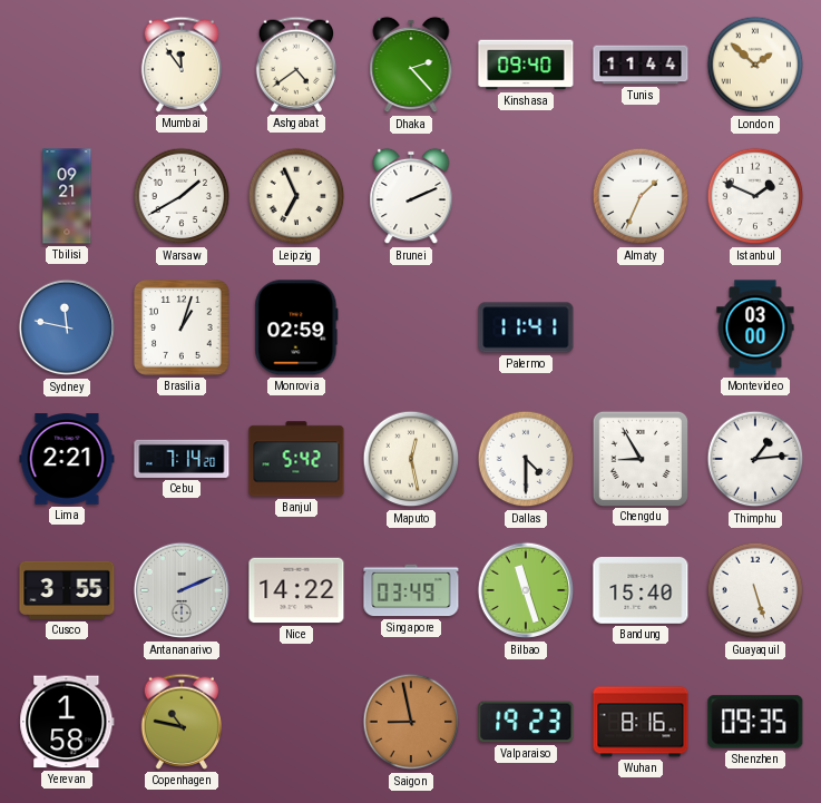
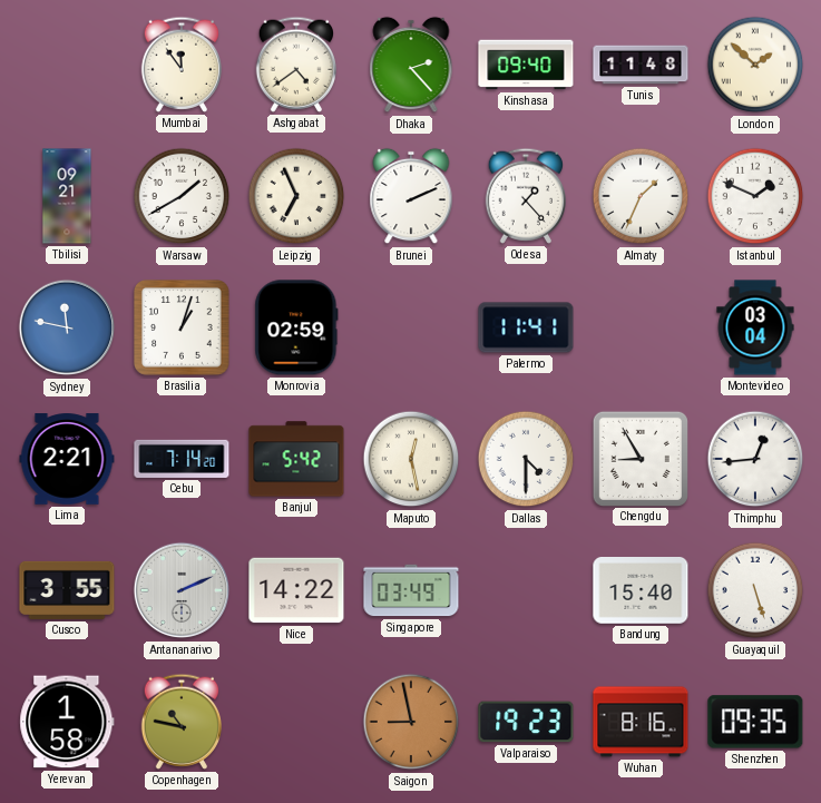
Tunis: 11:44 -> 11:48 (641, 65)
Odesa: none -> 1:23 (525, 196)
Montevideo: 03:00 -> 03:04 (755, 327)
Thimphu: 1:14 -> 12:44 (755, 459)
Bilbao: 11:27 -> none (526, 590)
